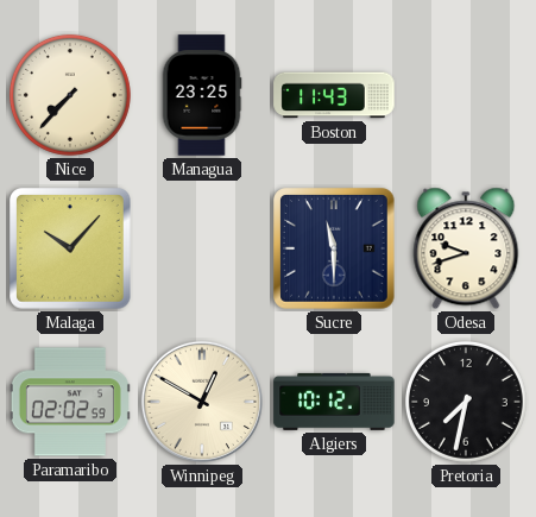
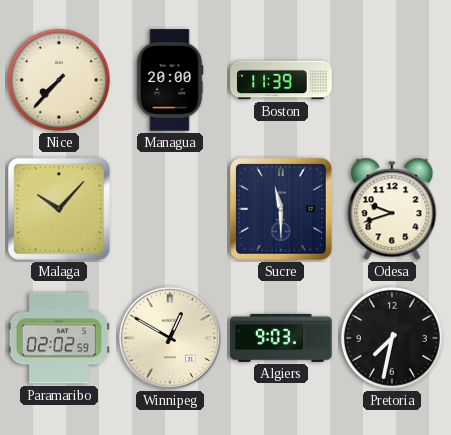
Managua: 23:25 -> 20:00 (170, 80)
Boston: 11:43 -> 11:39 (281, 80)
Algiers: 10:12 -> 9:03 (281, 338)
